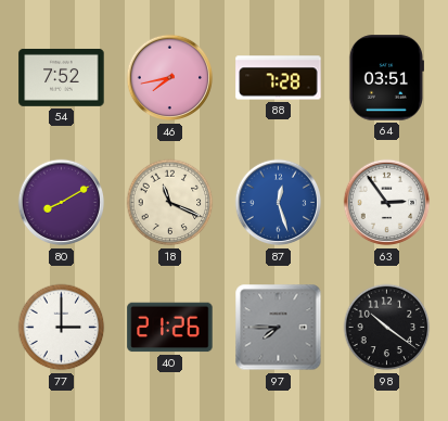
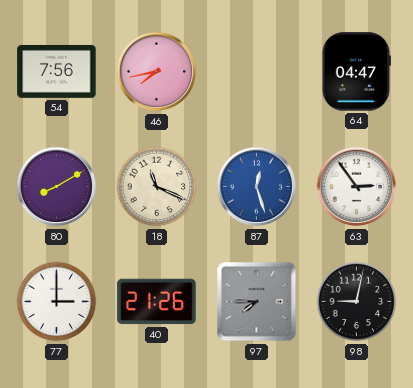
54: 7:52 -> 7:56 (57, 71)
88: 7:28 -> none (279, 78)
64: 03:51 -> 04:47 (356, 72)
98: 10:21 -> 9:02 (357, 302)
